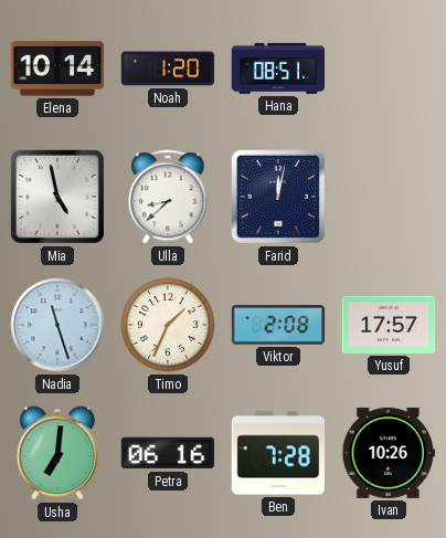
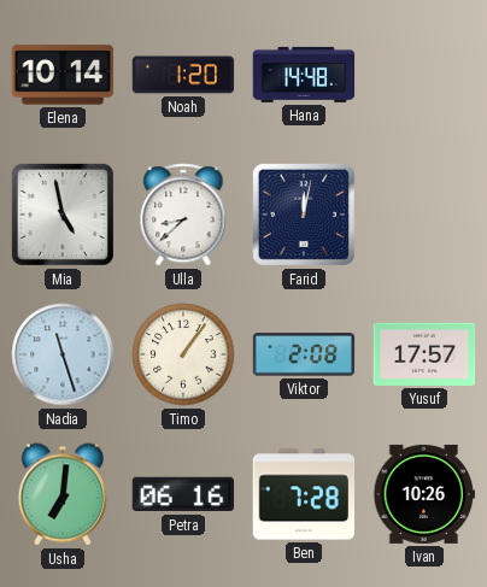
Hana: 08:51 -> 14:48 (304, 75)
Timo: 1:34 -> 1:06 (183, 354)
